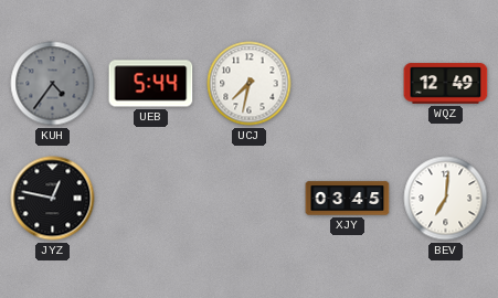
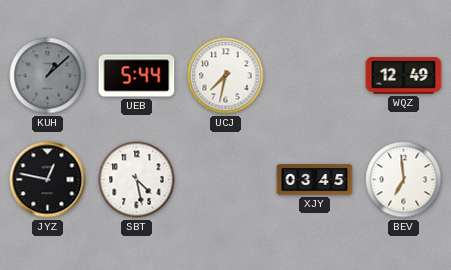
KUH: 4:36 -> 1:08 (48, 76)
SBT: none -> 4:28 (137, 180)
BEV: 7:01 -> 6:59 (404, 180)
